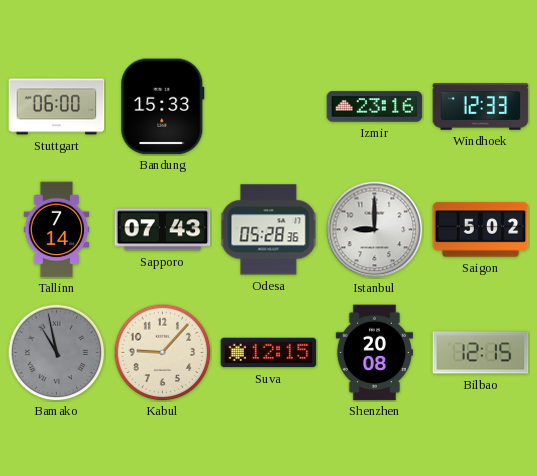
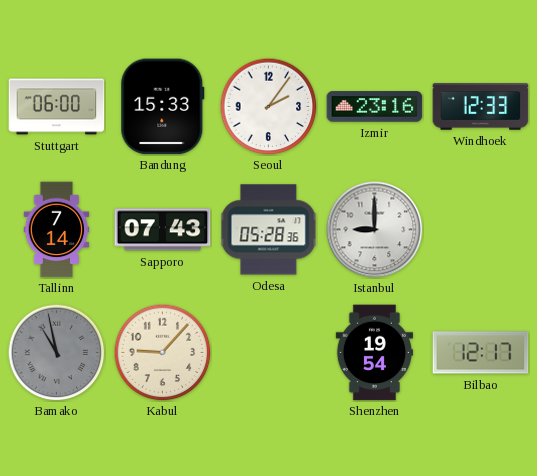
Seoul: none -> 2:06 (268, 106)
Saigon: 5:02 -> none (481, 230)
Suva: 12:15 -> none (269, 353)
Shenzhen: 20:08 -> 19:54 (374, 353)
Bilbao: 12:15 -> 12:17 (481, 353)
